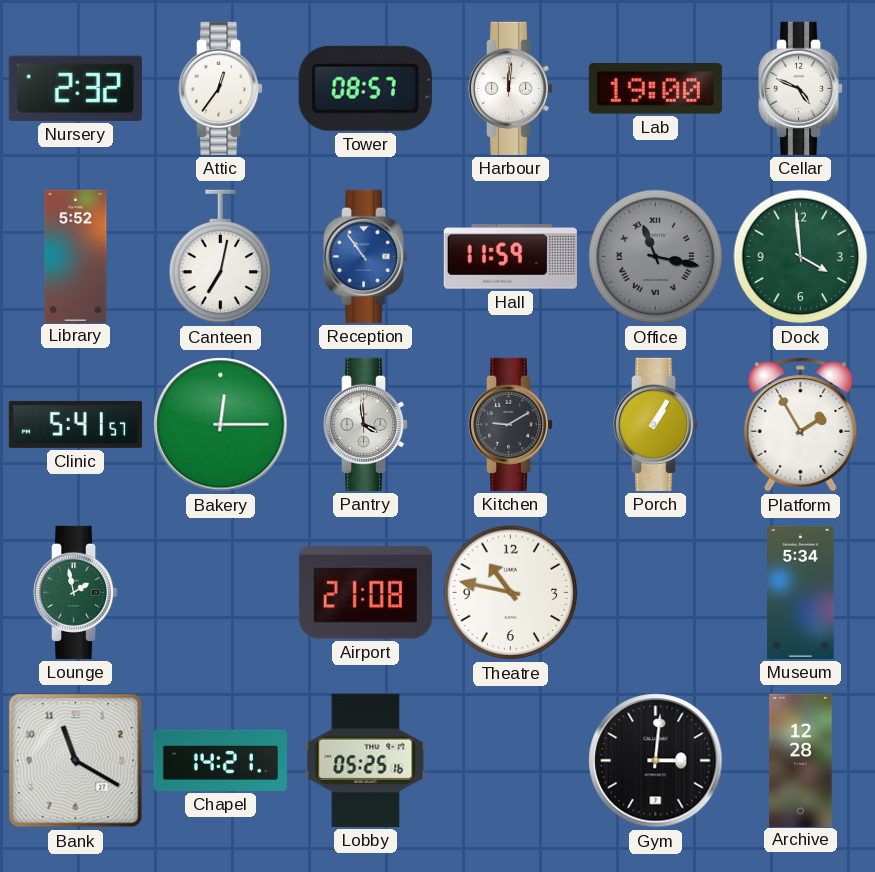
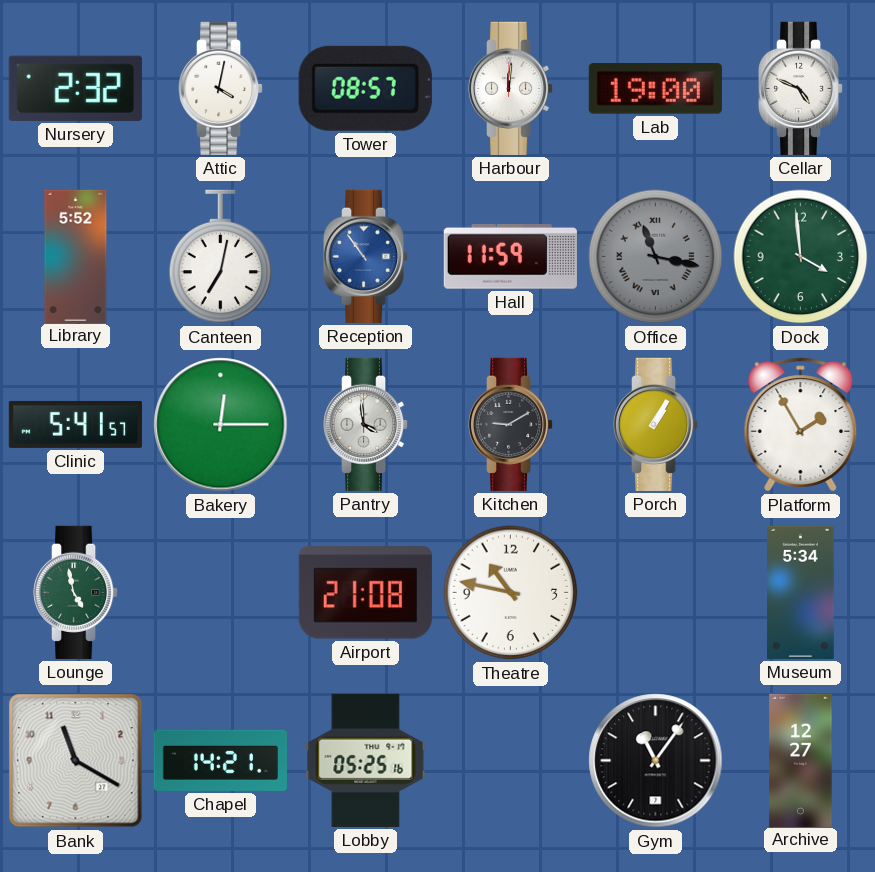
Attic: 12:36 -> 4:02 (222, 88)
Lounge: 1:58 -> 4:58 (77, 592)
Gym: 3:01 -> 11:06 (656, 761)
Archive: 12:28 -> 12:27 (801, 760)
